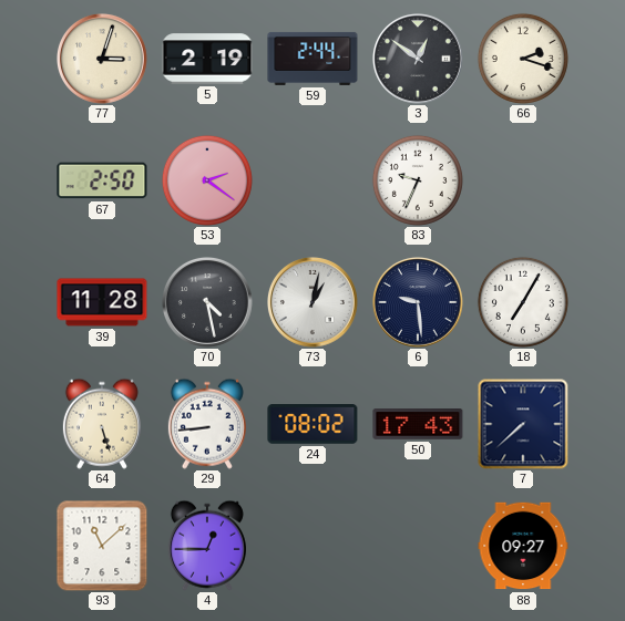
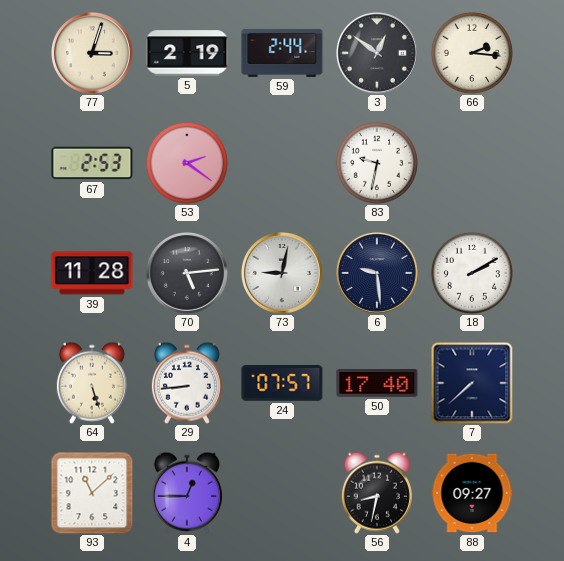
66: 2:18 -> 2:16 (472, 53)
67: 2:50 -> 2:53 (92, 163)
83: 9:34 -> 9:32 (377, 163)
70: 4:28 -> 5:14 (188, 274)
73: 1:02 -> 9:02 (283, 274)
18: 7:05 -> 2:10 (472, 273)
24: 08:02 -> 07:57 (282, 384)
50: 17:43 -> 17:40 (377, 384)
56: none -> 8:32 (377, 493)
